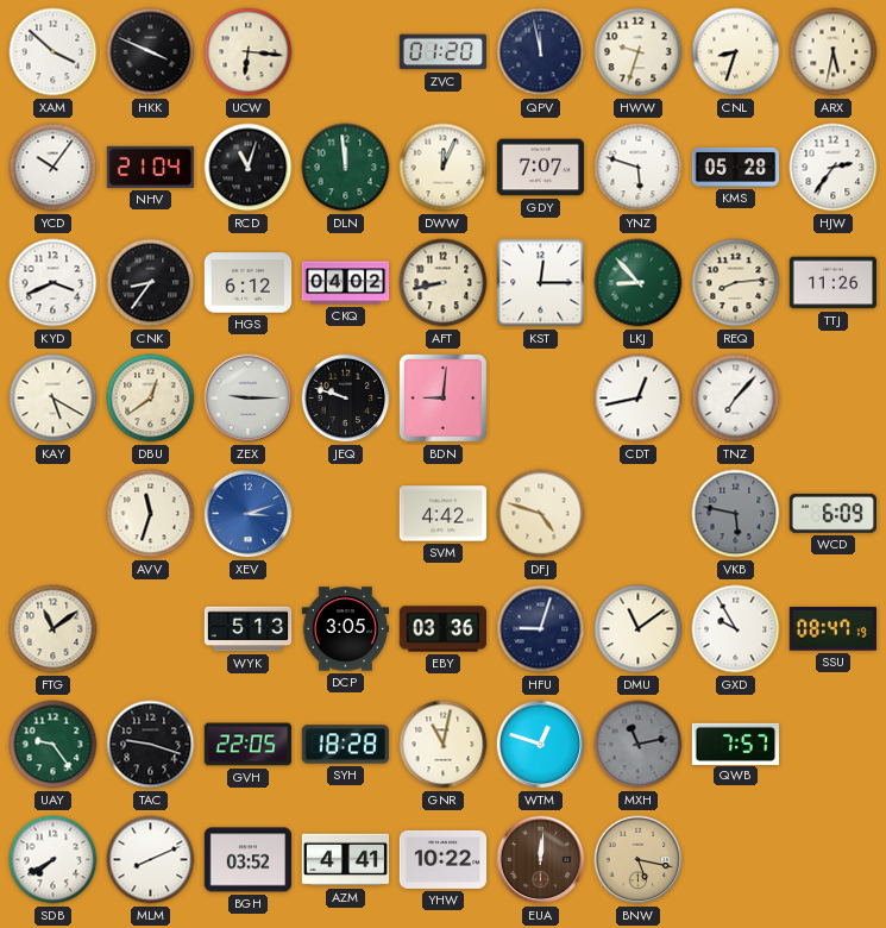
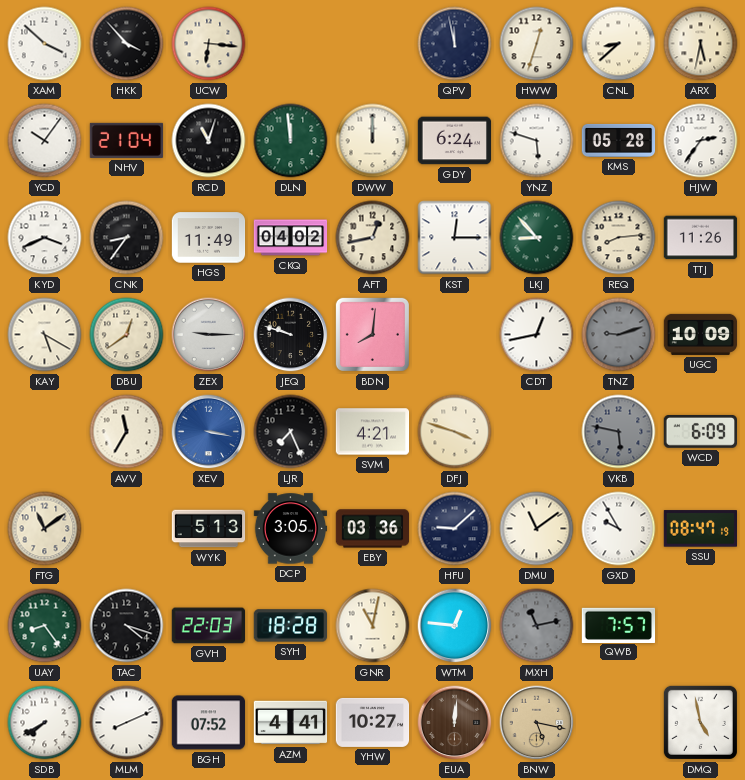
HKK: 3:49 -> 3:53 (127, 44)
ZVC: 01:20 -> none (444, 52)
HWW: 9:33 -> 12:33 (537, 44)
CNL: 8:33 -> 8:38 (619, 44)
DWW: 12:04 -> 12:00 (373, 141)
GDY: 7:07 -> 6:24 (455, 141)
HGS: 6:12 -> 11:49 (209, 238)
AFT: 8:43 -> 12:43 (373, 238)
BDN: 9:01 -> 8:01 (372, 334)
TNZ: 7:07 -> 9:12 (619, 335)
TNZ dial: white -> grey (619, 335)
UGC: none -> 10:09 (701, 334)
AVV: 11:33 -> 11:35 (127, 432)
XEV: 3:12 -> 3:17 (209, 432)
LJR: none -> 7:26 (291, 432)
SVM: 4:42 -> 4:21 (373, 432)
DFJ: 4:48 -> 3:48 (455, 432)
HFU: 9:03 -> 9:08 (455, 529)
UAY: 9:24 -> 8:24 (45, 626)
TAC: 9:18 -> 4:18 (127, 626)
GVH: 22:05 -> 22:03 (209, 626)
WTM: 12:48 -> 12:46 (455, 626)
BGH: 03:52 -> 07:52 (209, 723)
YHW: 10:22 -> 10:27 (373, 722)
DMQ: none -> 4:58 (700, 722)
